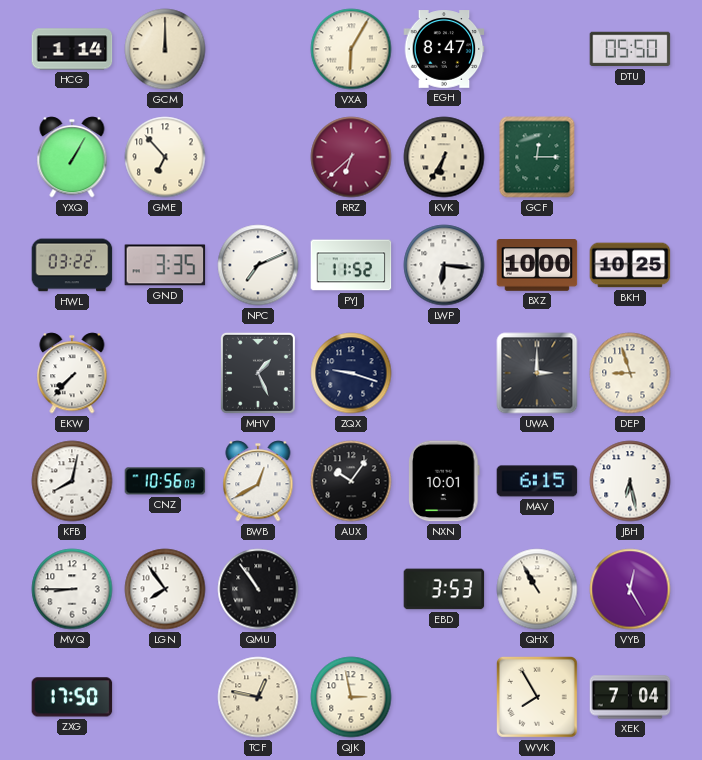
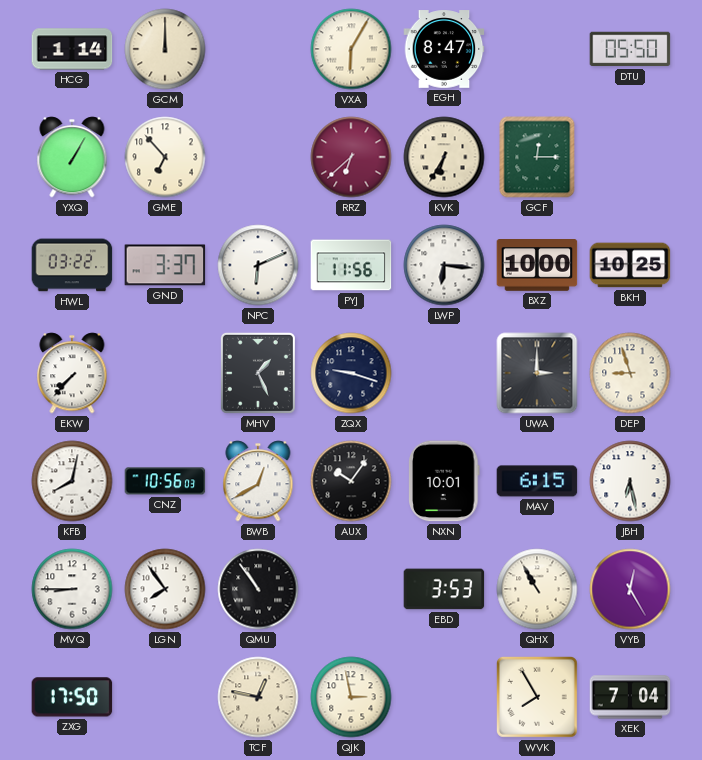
GND: 3:35 -> 3:37 (165, 265)
NPC: 7:11 -> 6:11 (258, 265)
PYJ: 11:52 -> 11:56 (351, 265)
